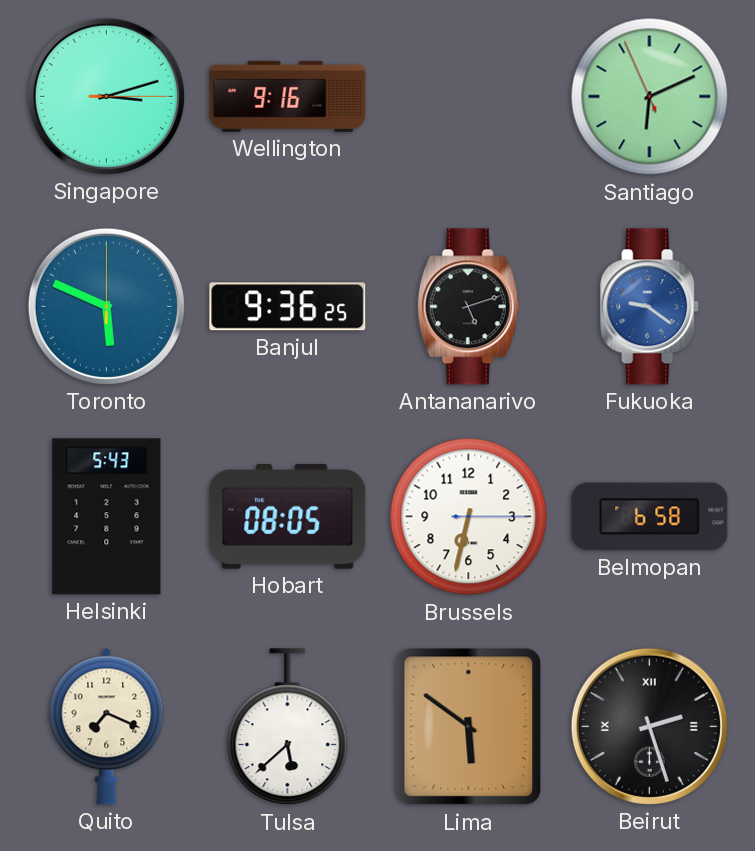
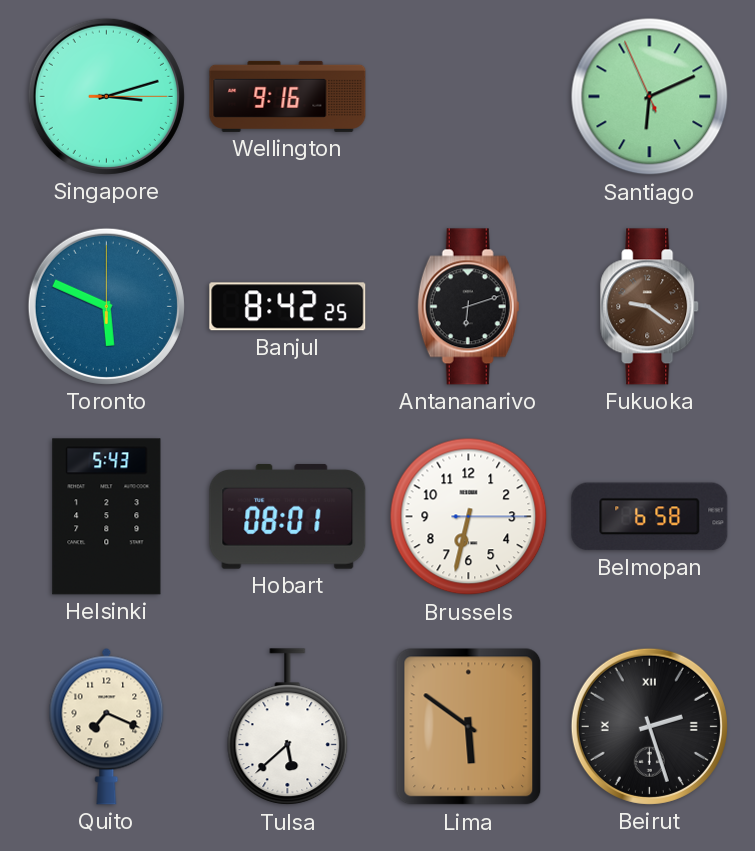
Banjul: 9:36 -> 8:42 (288, 307)
Antananarivo: 5:12 -> 6:12 (469, 307)
Fukuoka dial: blue -> brown (650, 307)
Hobart: 08:05 -> 08:01 (288, 516)
